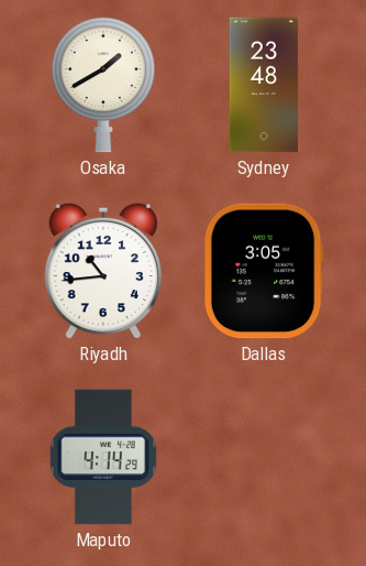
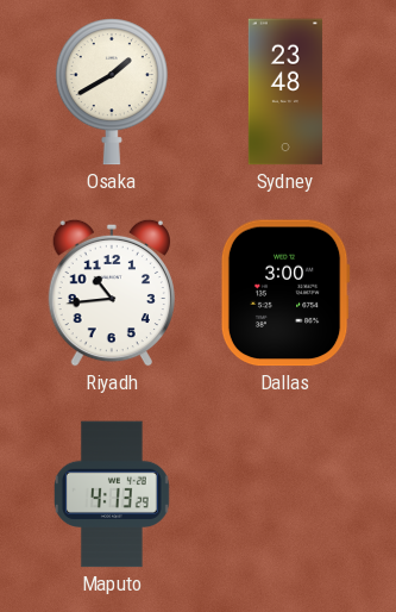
Dallas: 3:05 -> 3:00 (285, 293)
Maputo: 4:14 -> 4:13 (112, 494)
